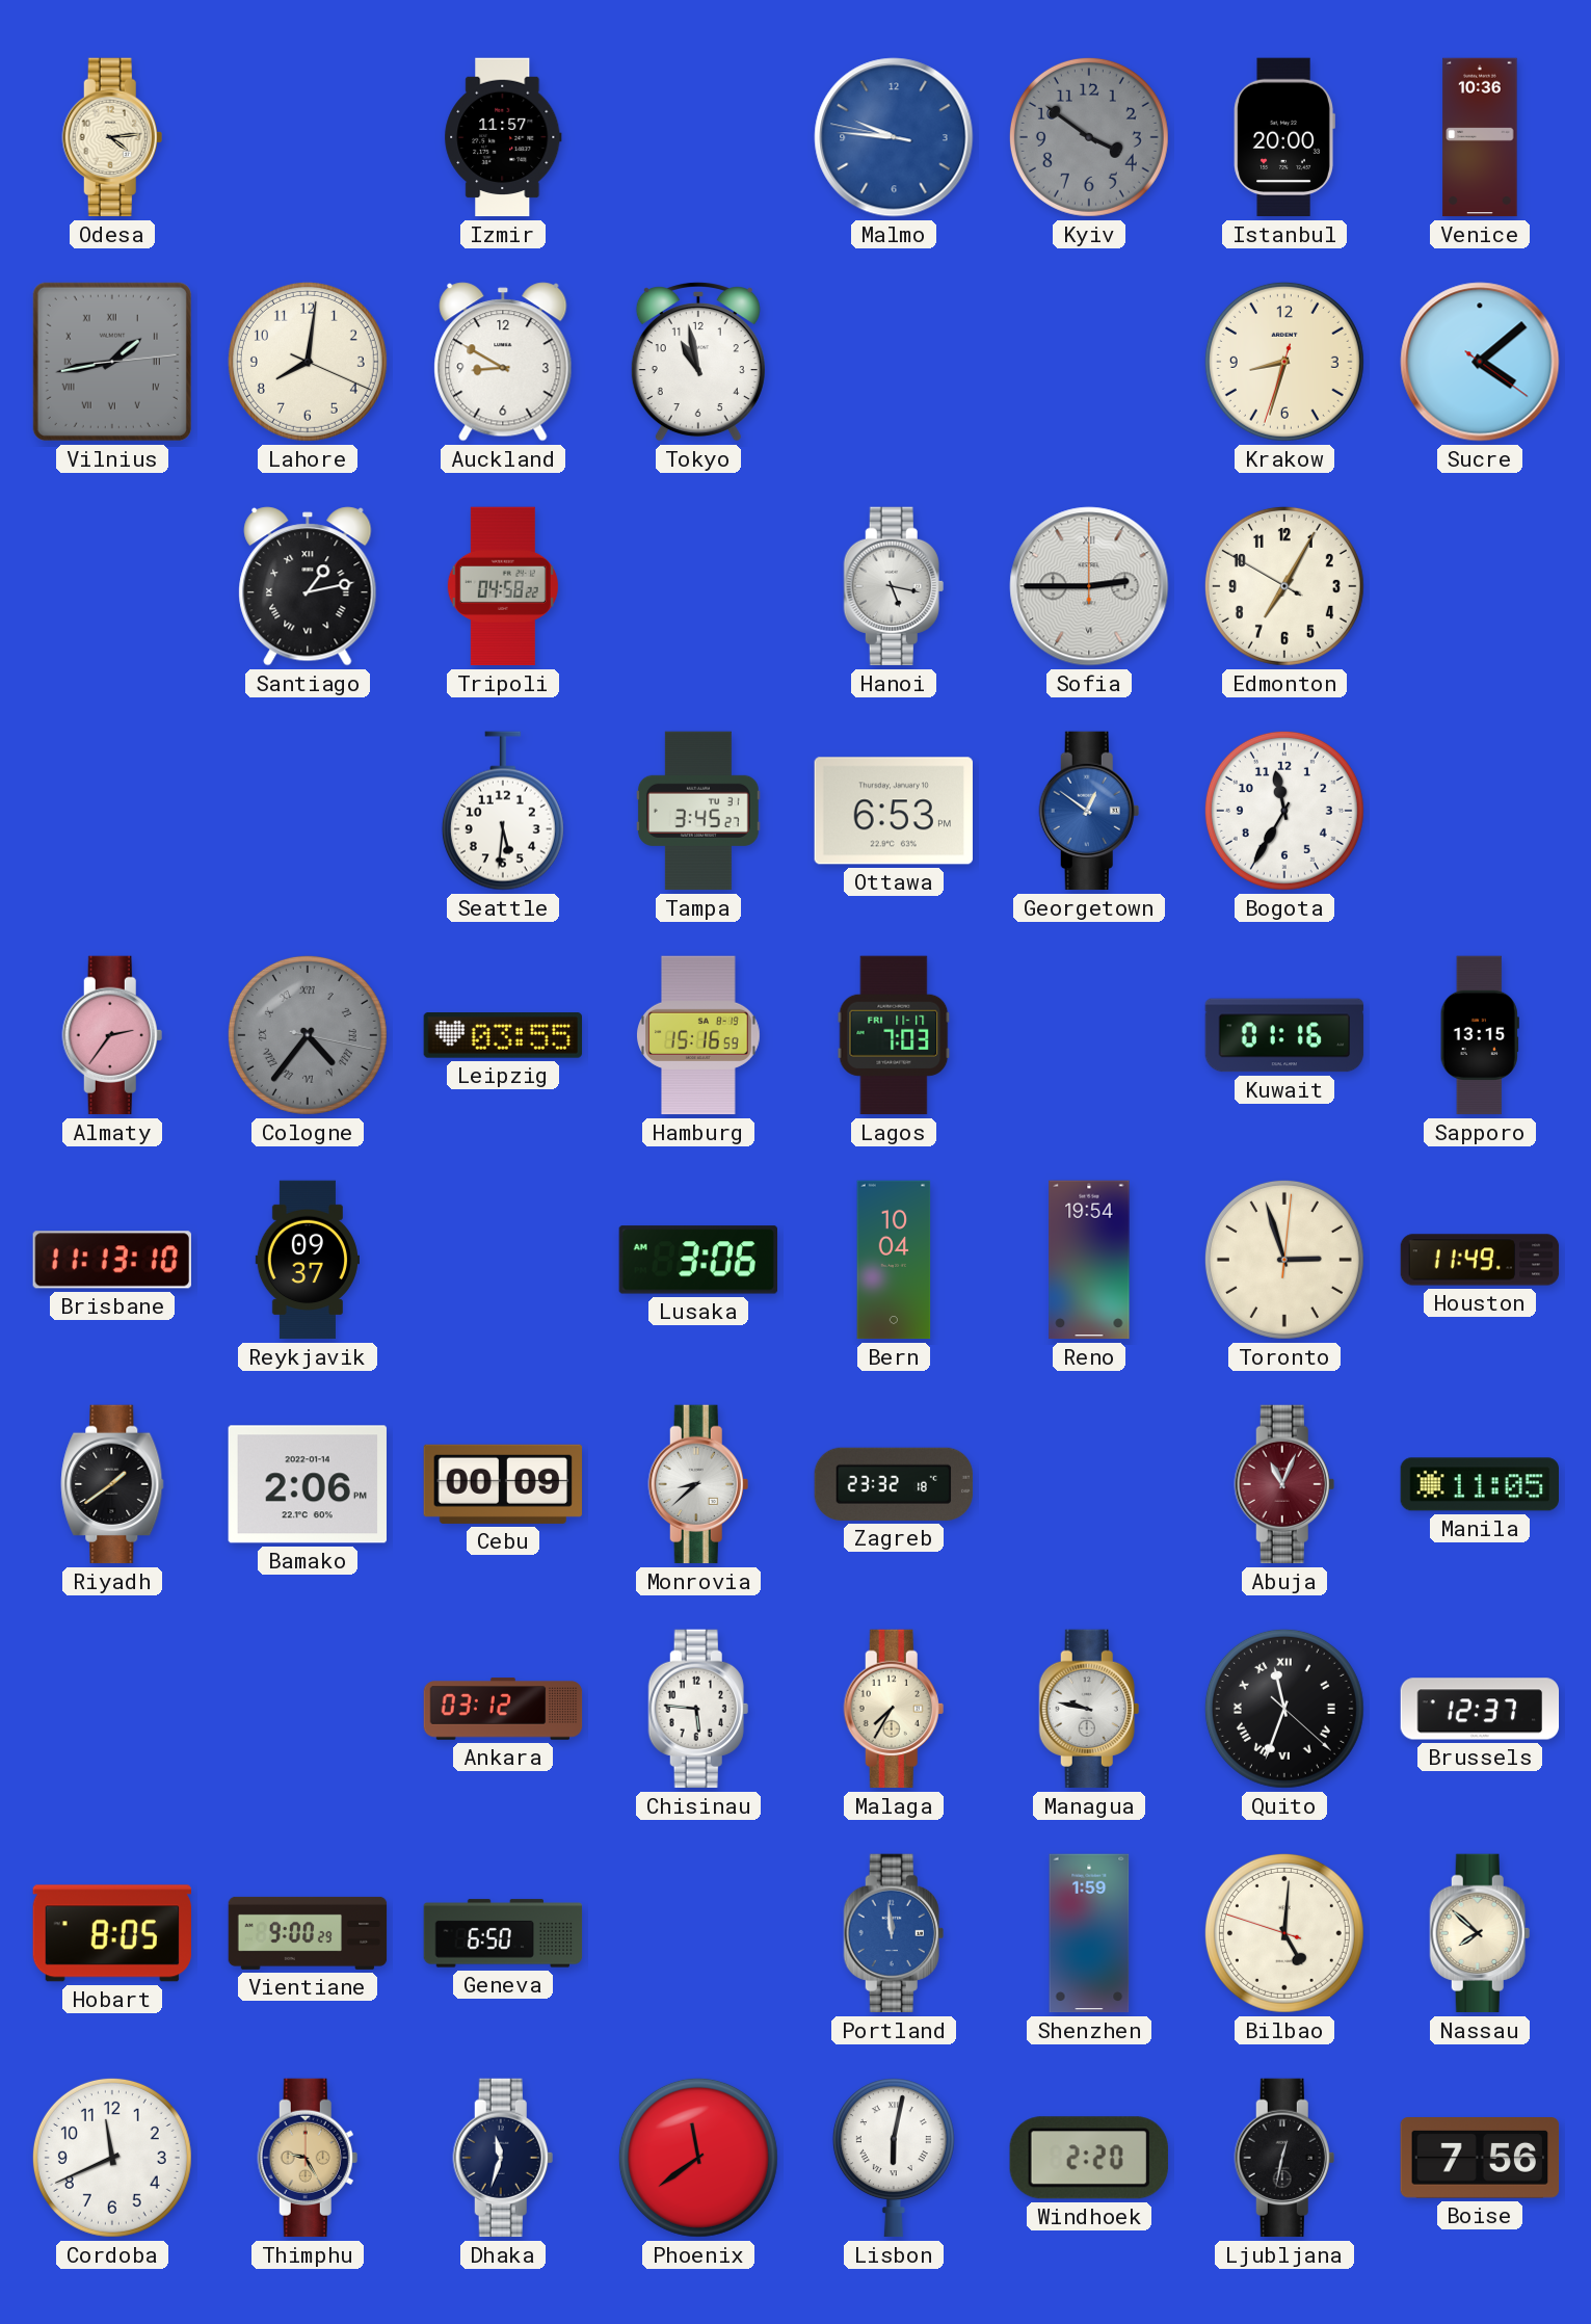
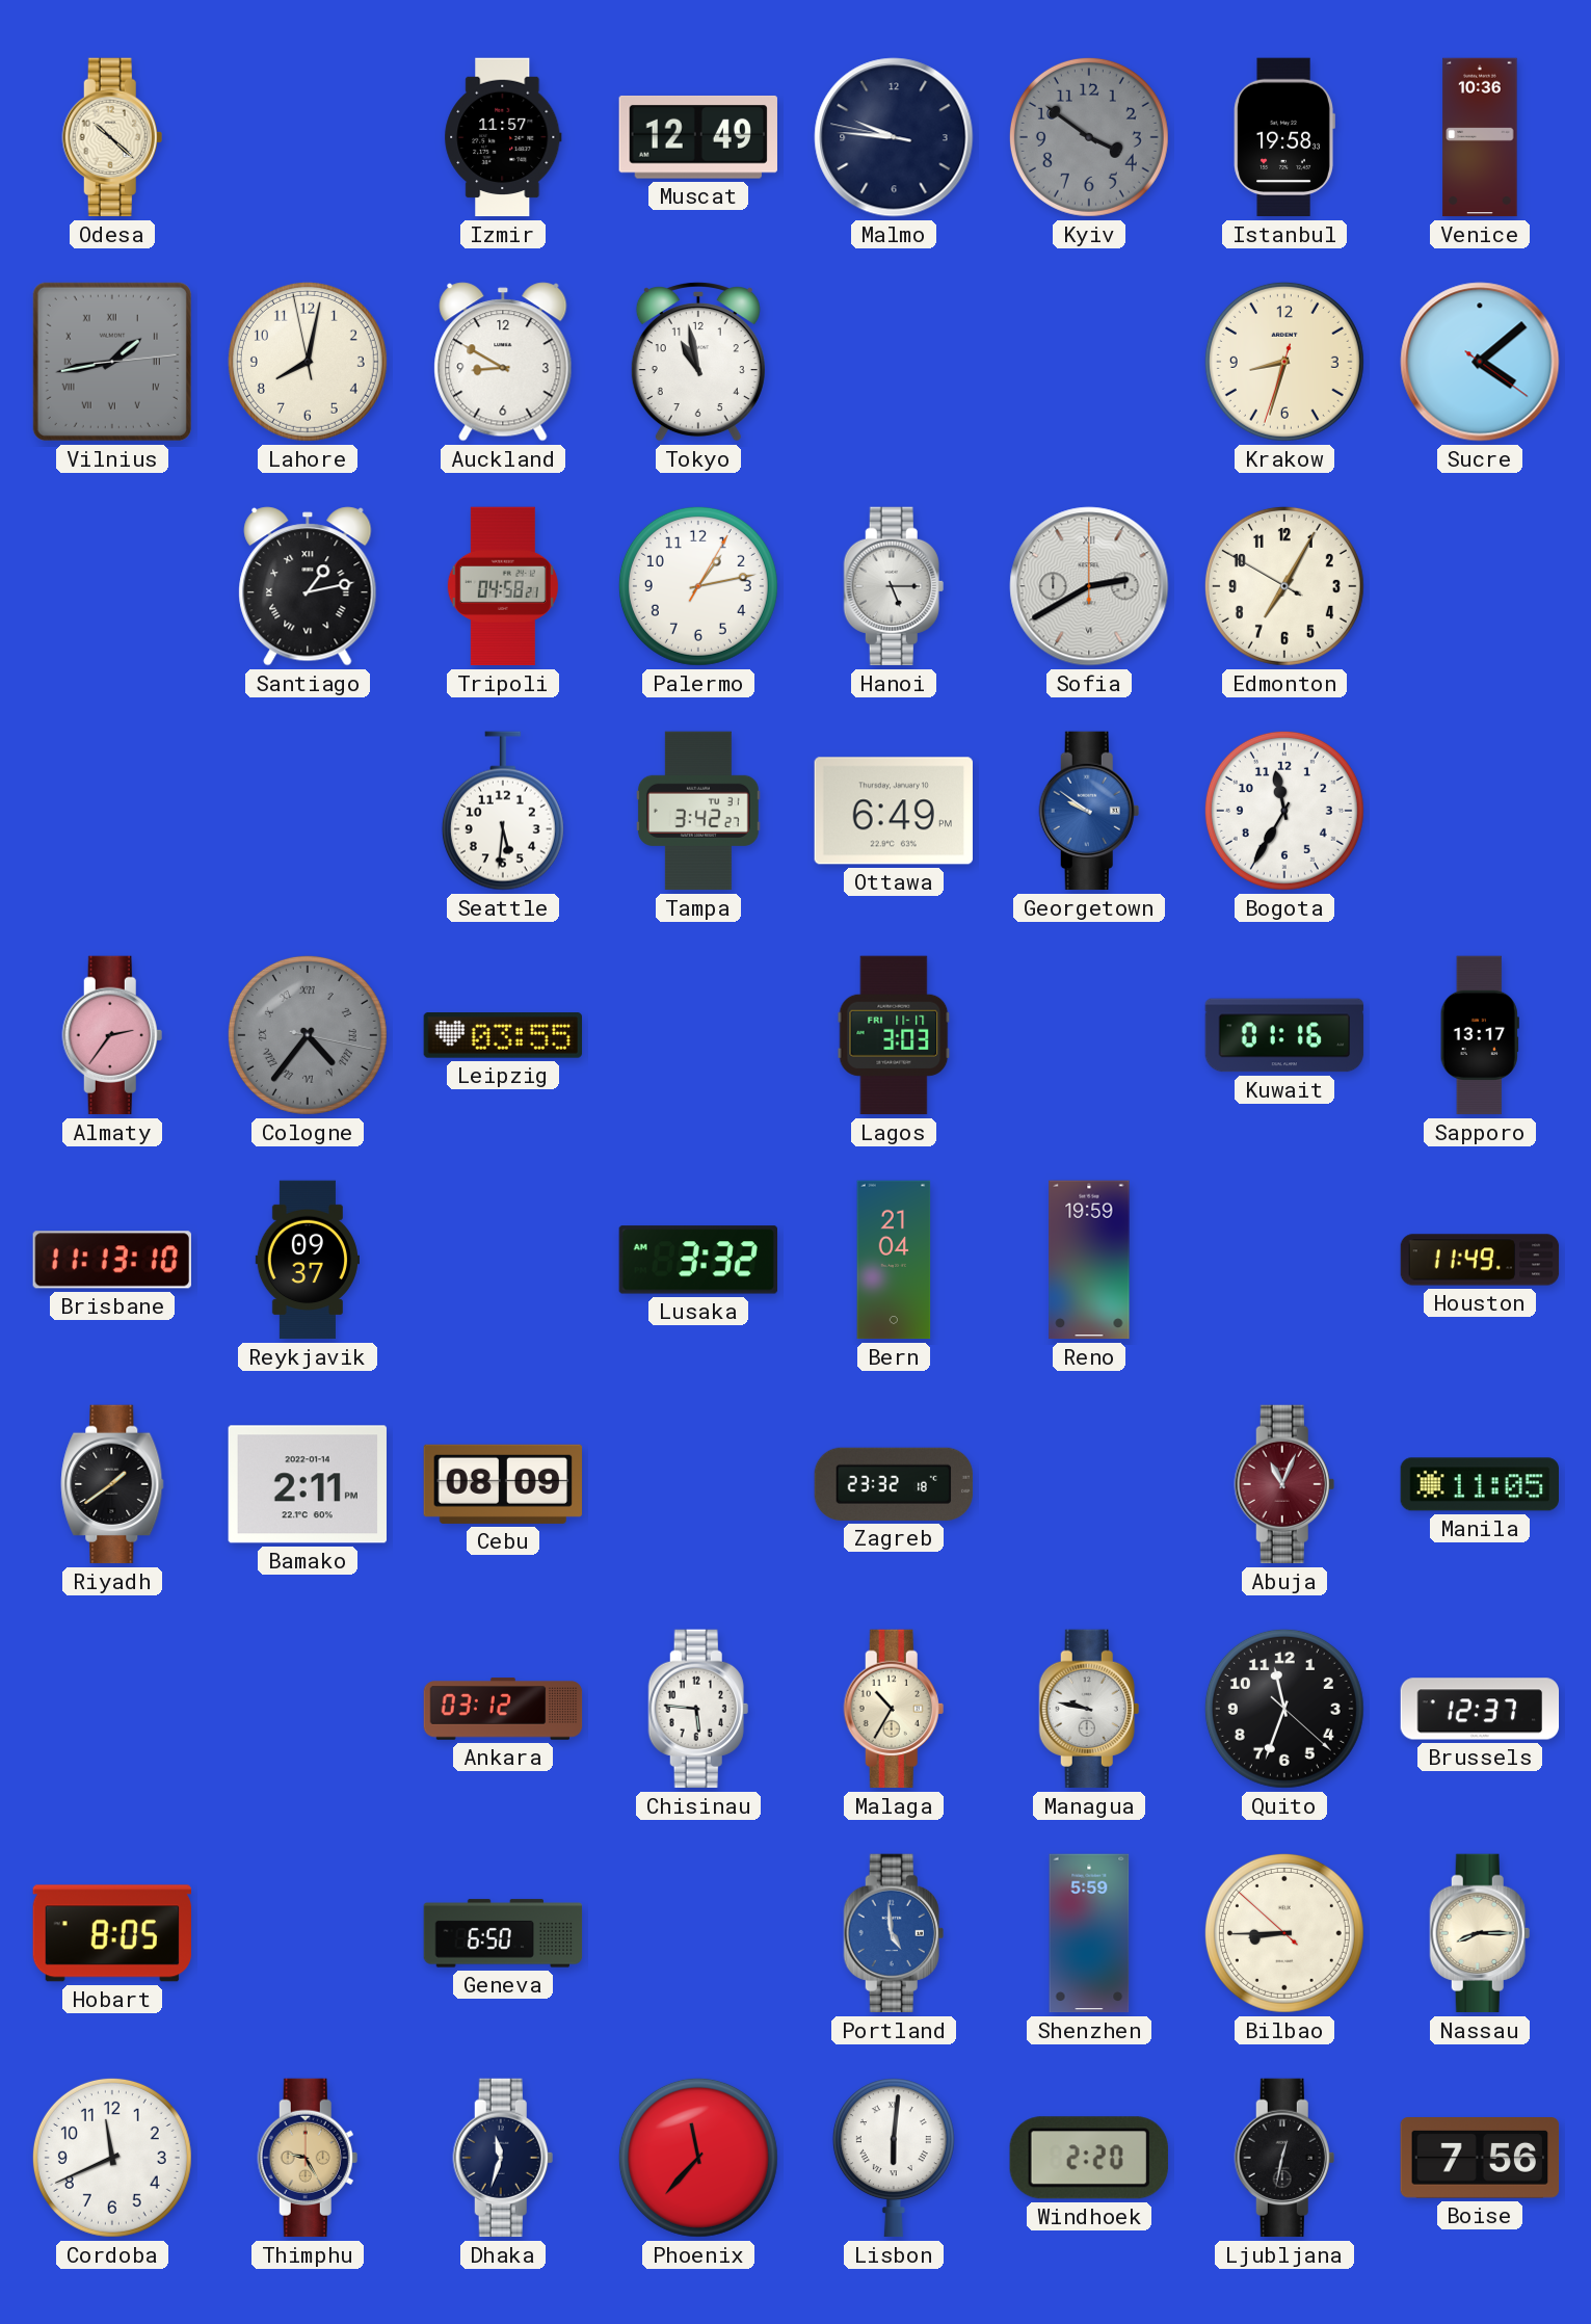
Odesa: 4:14 -> 10:22 (112, 137)
Muscat: none -> 12:49 (698, 137)
Malmo dial: blue -> navy (894, 137)
Istanbul: 20:00 -> 19:58 (1284, 137)
Lahore: 8:01:19 -> 8:01:58 (308, 362)
Tripoli: 04:58:22 -> 04:58:21 (503, 586)
Palermo: none -> 1:13 (698, 586)
Hanoi: 5:17 -> 5:15 (894, 586)
Sofia: 2:45 -> 2:40 (1089, 586)
Tampa: 3:45 -> 3:42 (698, 811)
Ottawa: 6:53 -> 6:49 (893, 811)
Georgetown: 12:51 -> 9:51 (1089, 811)
Hamburg: 15:16 -> none (699, 1035)
Lagos: 7:03 -> 3:03 (894, 1035)
Sapporo: 13:15 -> 13:17 (1480, 1035)
Lusaka: 3:06 -> 3:32 (697, 1260)
Bern: 10:04 -> 21:04 (894, 1260)
Reno: 19:54 -> 19:59 (1089, 1260)
Toronto: 2:57 -> none (1284, 1260)
Bamako: 2:06 -> 2:11 (308, 1484)
Cebu: 00:09 -> 08:09 (503, 1484)
Monrovia: 8:38 -> none (698, 1484)
Malaga: 7:35 -> 10:35 (894, 1709)
Quito numerals: Roman -> Arabic (1284, 1709)
Vientiane: 9:00 -> none (308, 1933)
Portland: 11:59 -> 4:59 (894, 1933)
Shenzhen: 1:59 -> 5:59 (1089, 1933)
Bilbao: 5:00 -> 8:44 (1284, 1933)
Nassau: 7:52 -> 8:15 (1480, 1933)
Phoenix: 11:39 -> 11:37 (698, 2158)
Lisbon: 6:02 -> 6:01 (894, 2158)
